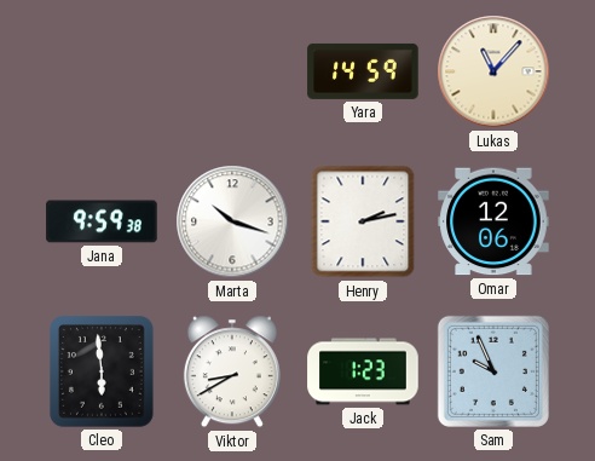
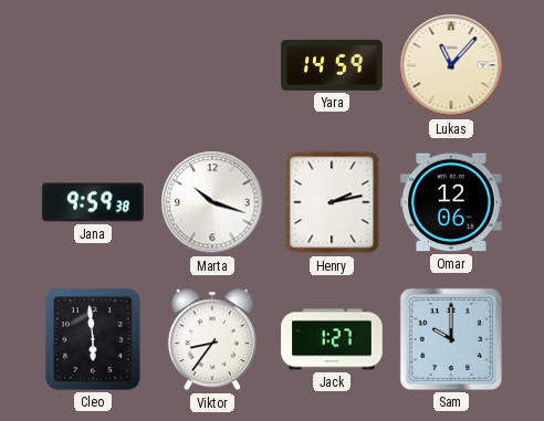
Viktor: 8:40 -> 8:36 (212, 339)
Jack: 1:23 -> 1:27 (332, 339)
Sam: 9:56 -> 10:00 (451, 339)
